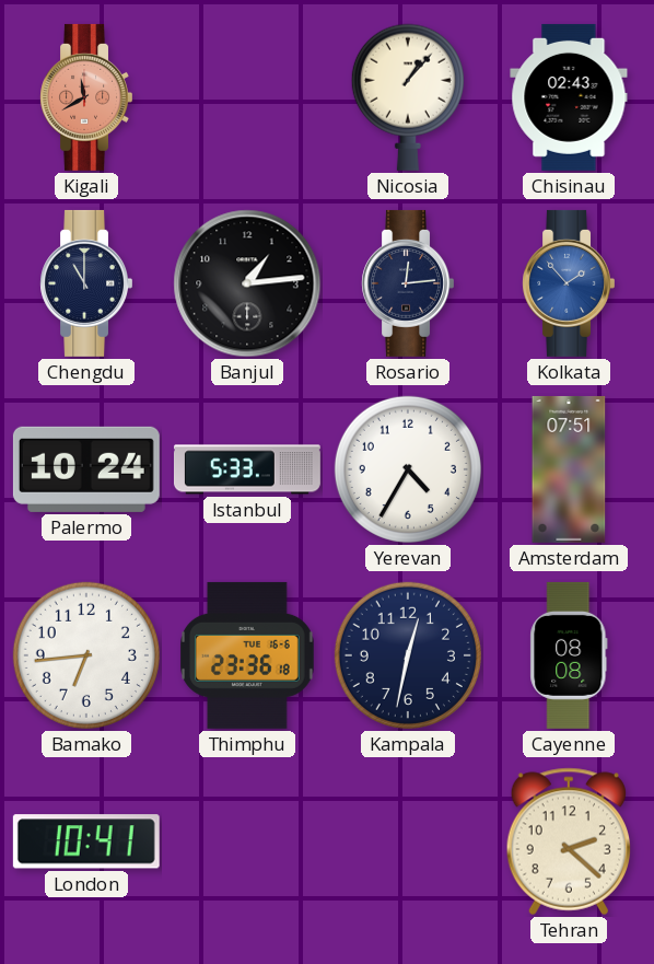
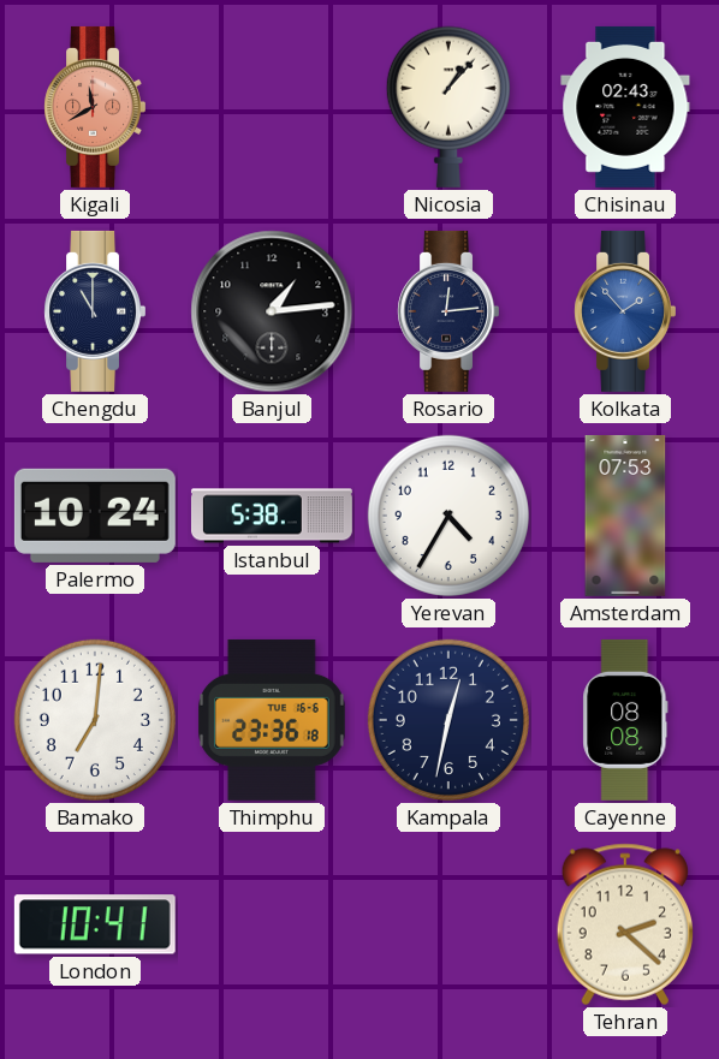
Istanbul: 5:33 -> 5:38 (272, 516)
Amsterdam: 07:51 -> 07:53 (625, 516)
Bamako: 6:44 -> 7:01 (95, 720)
